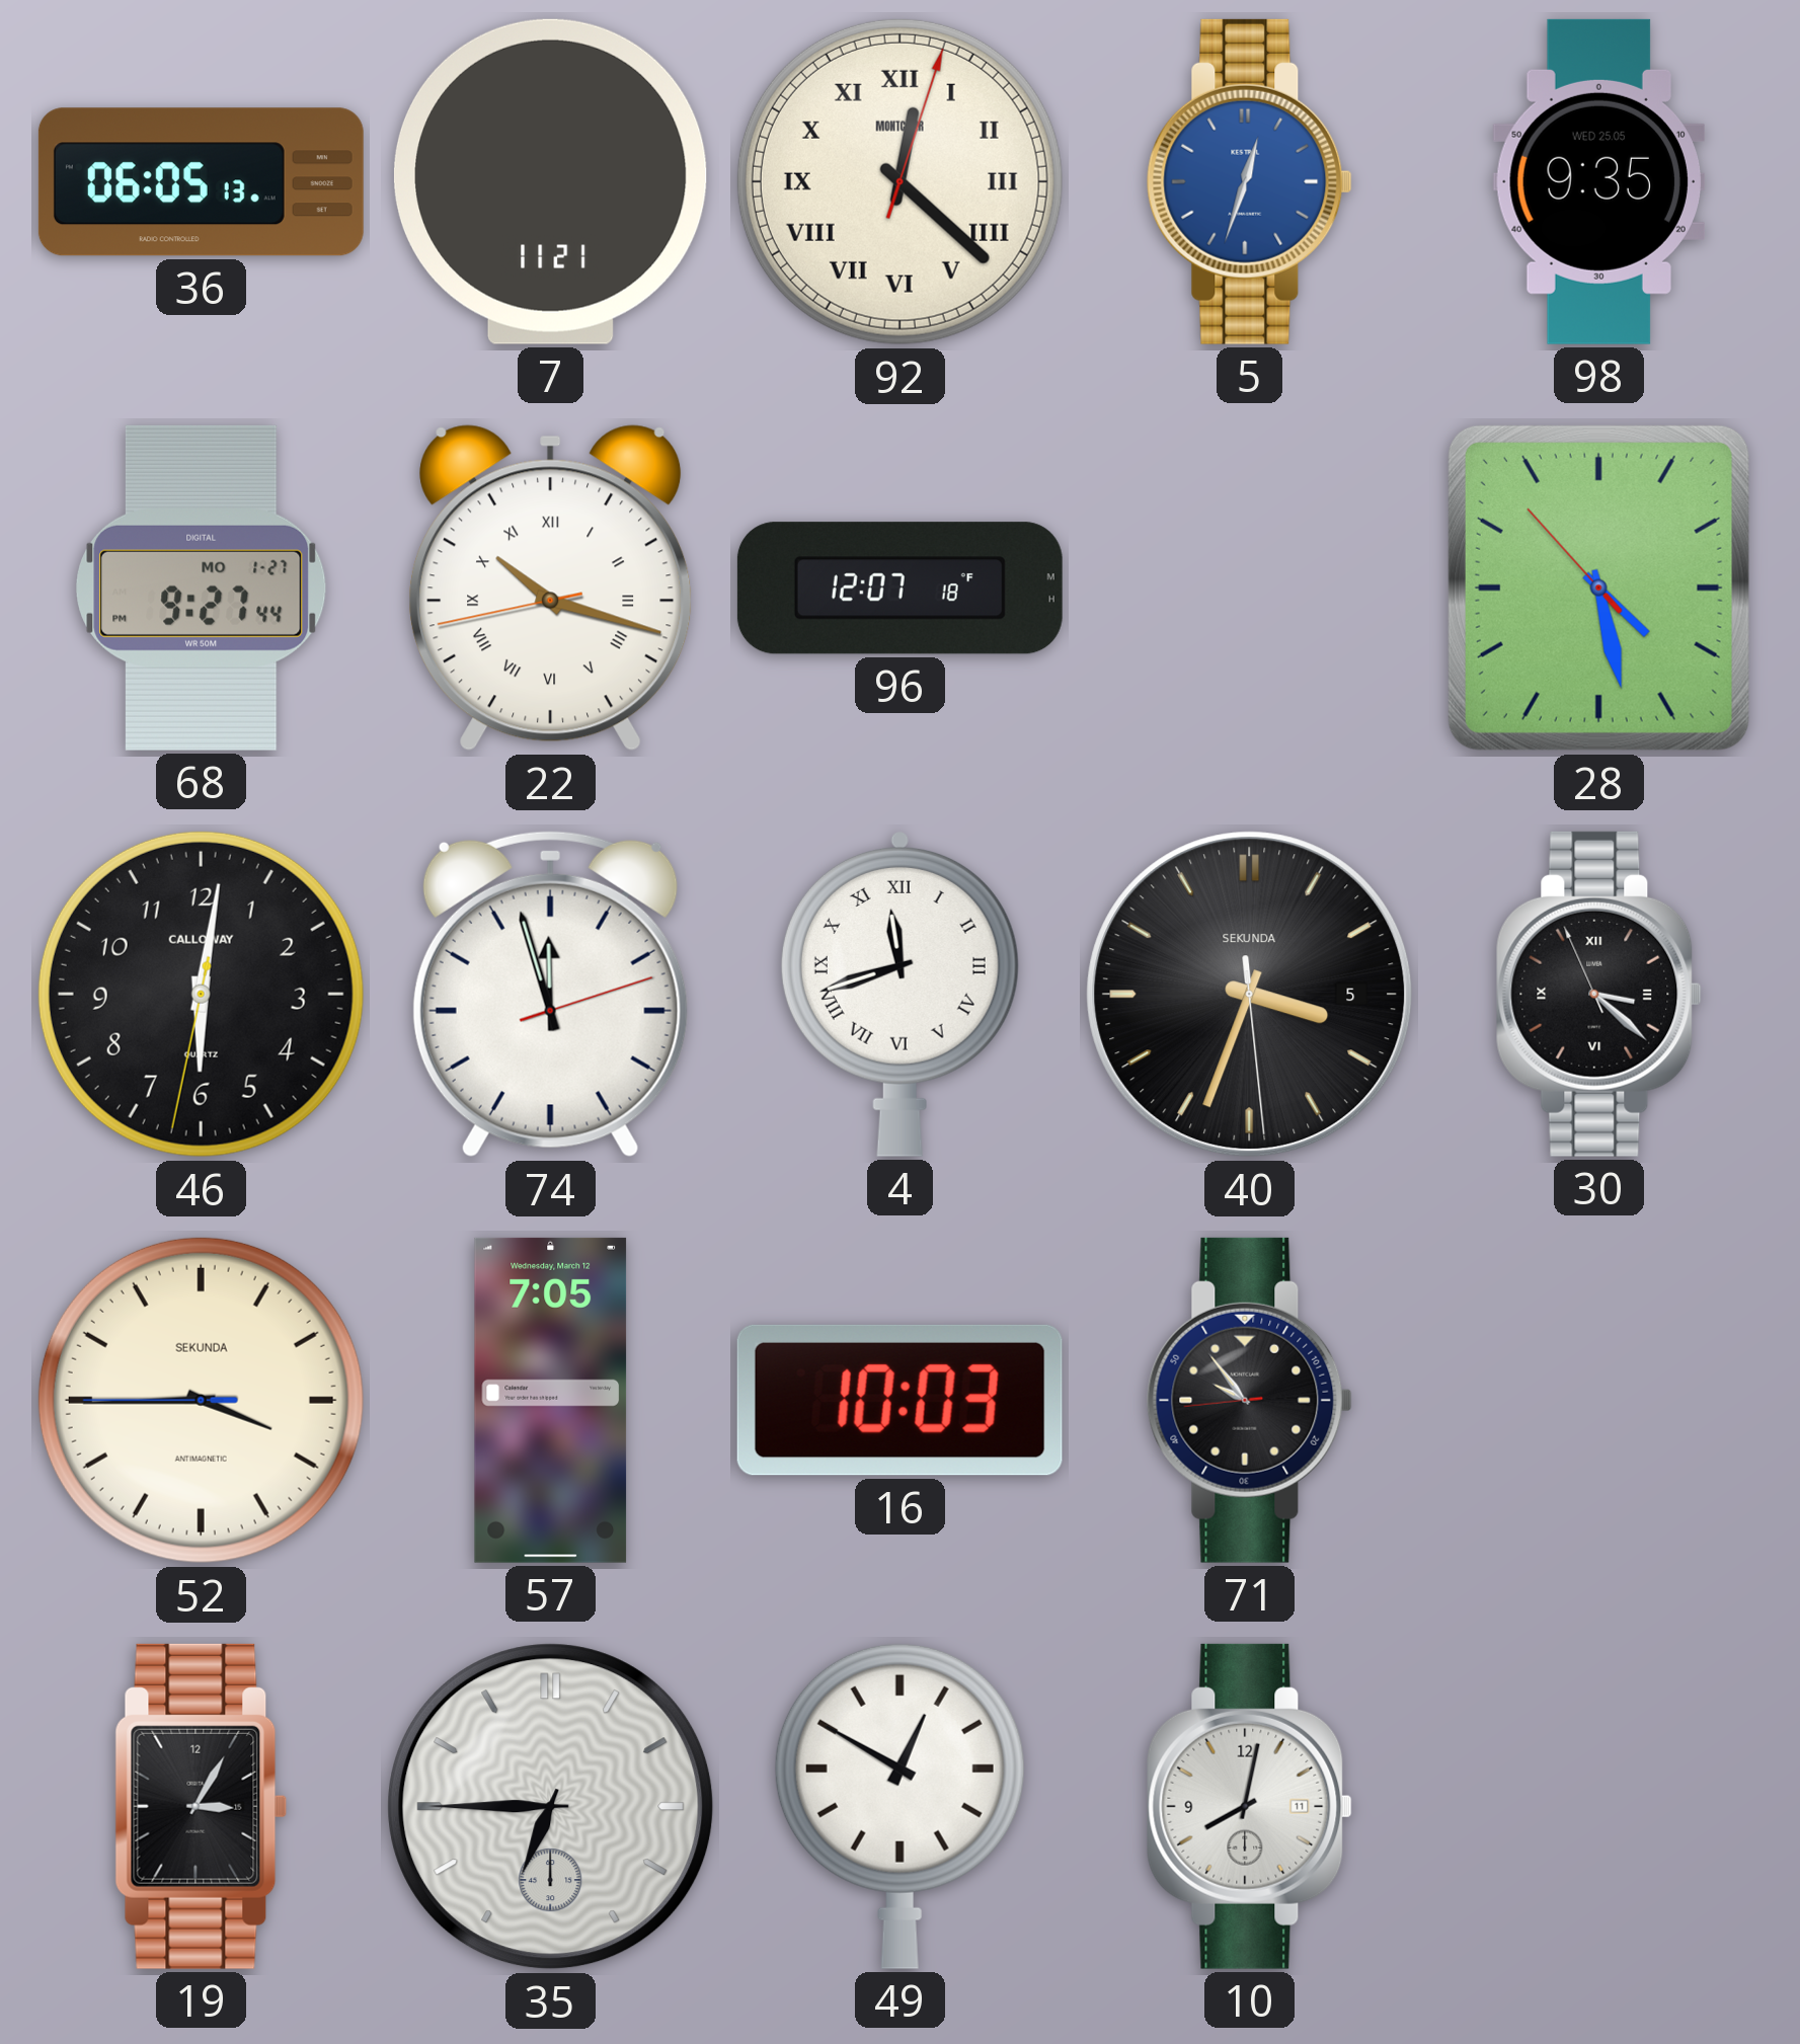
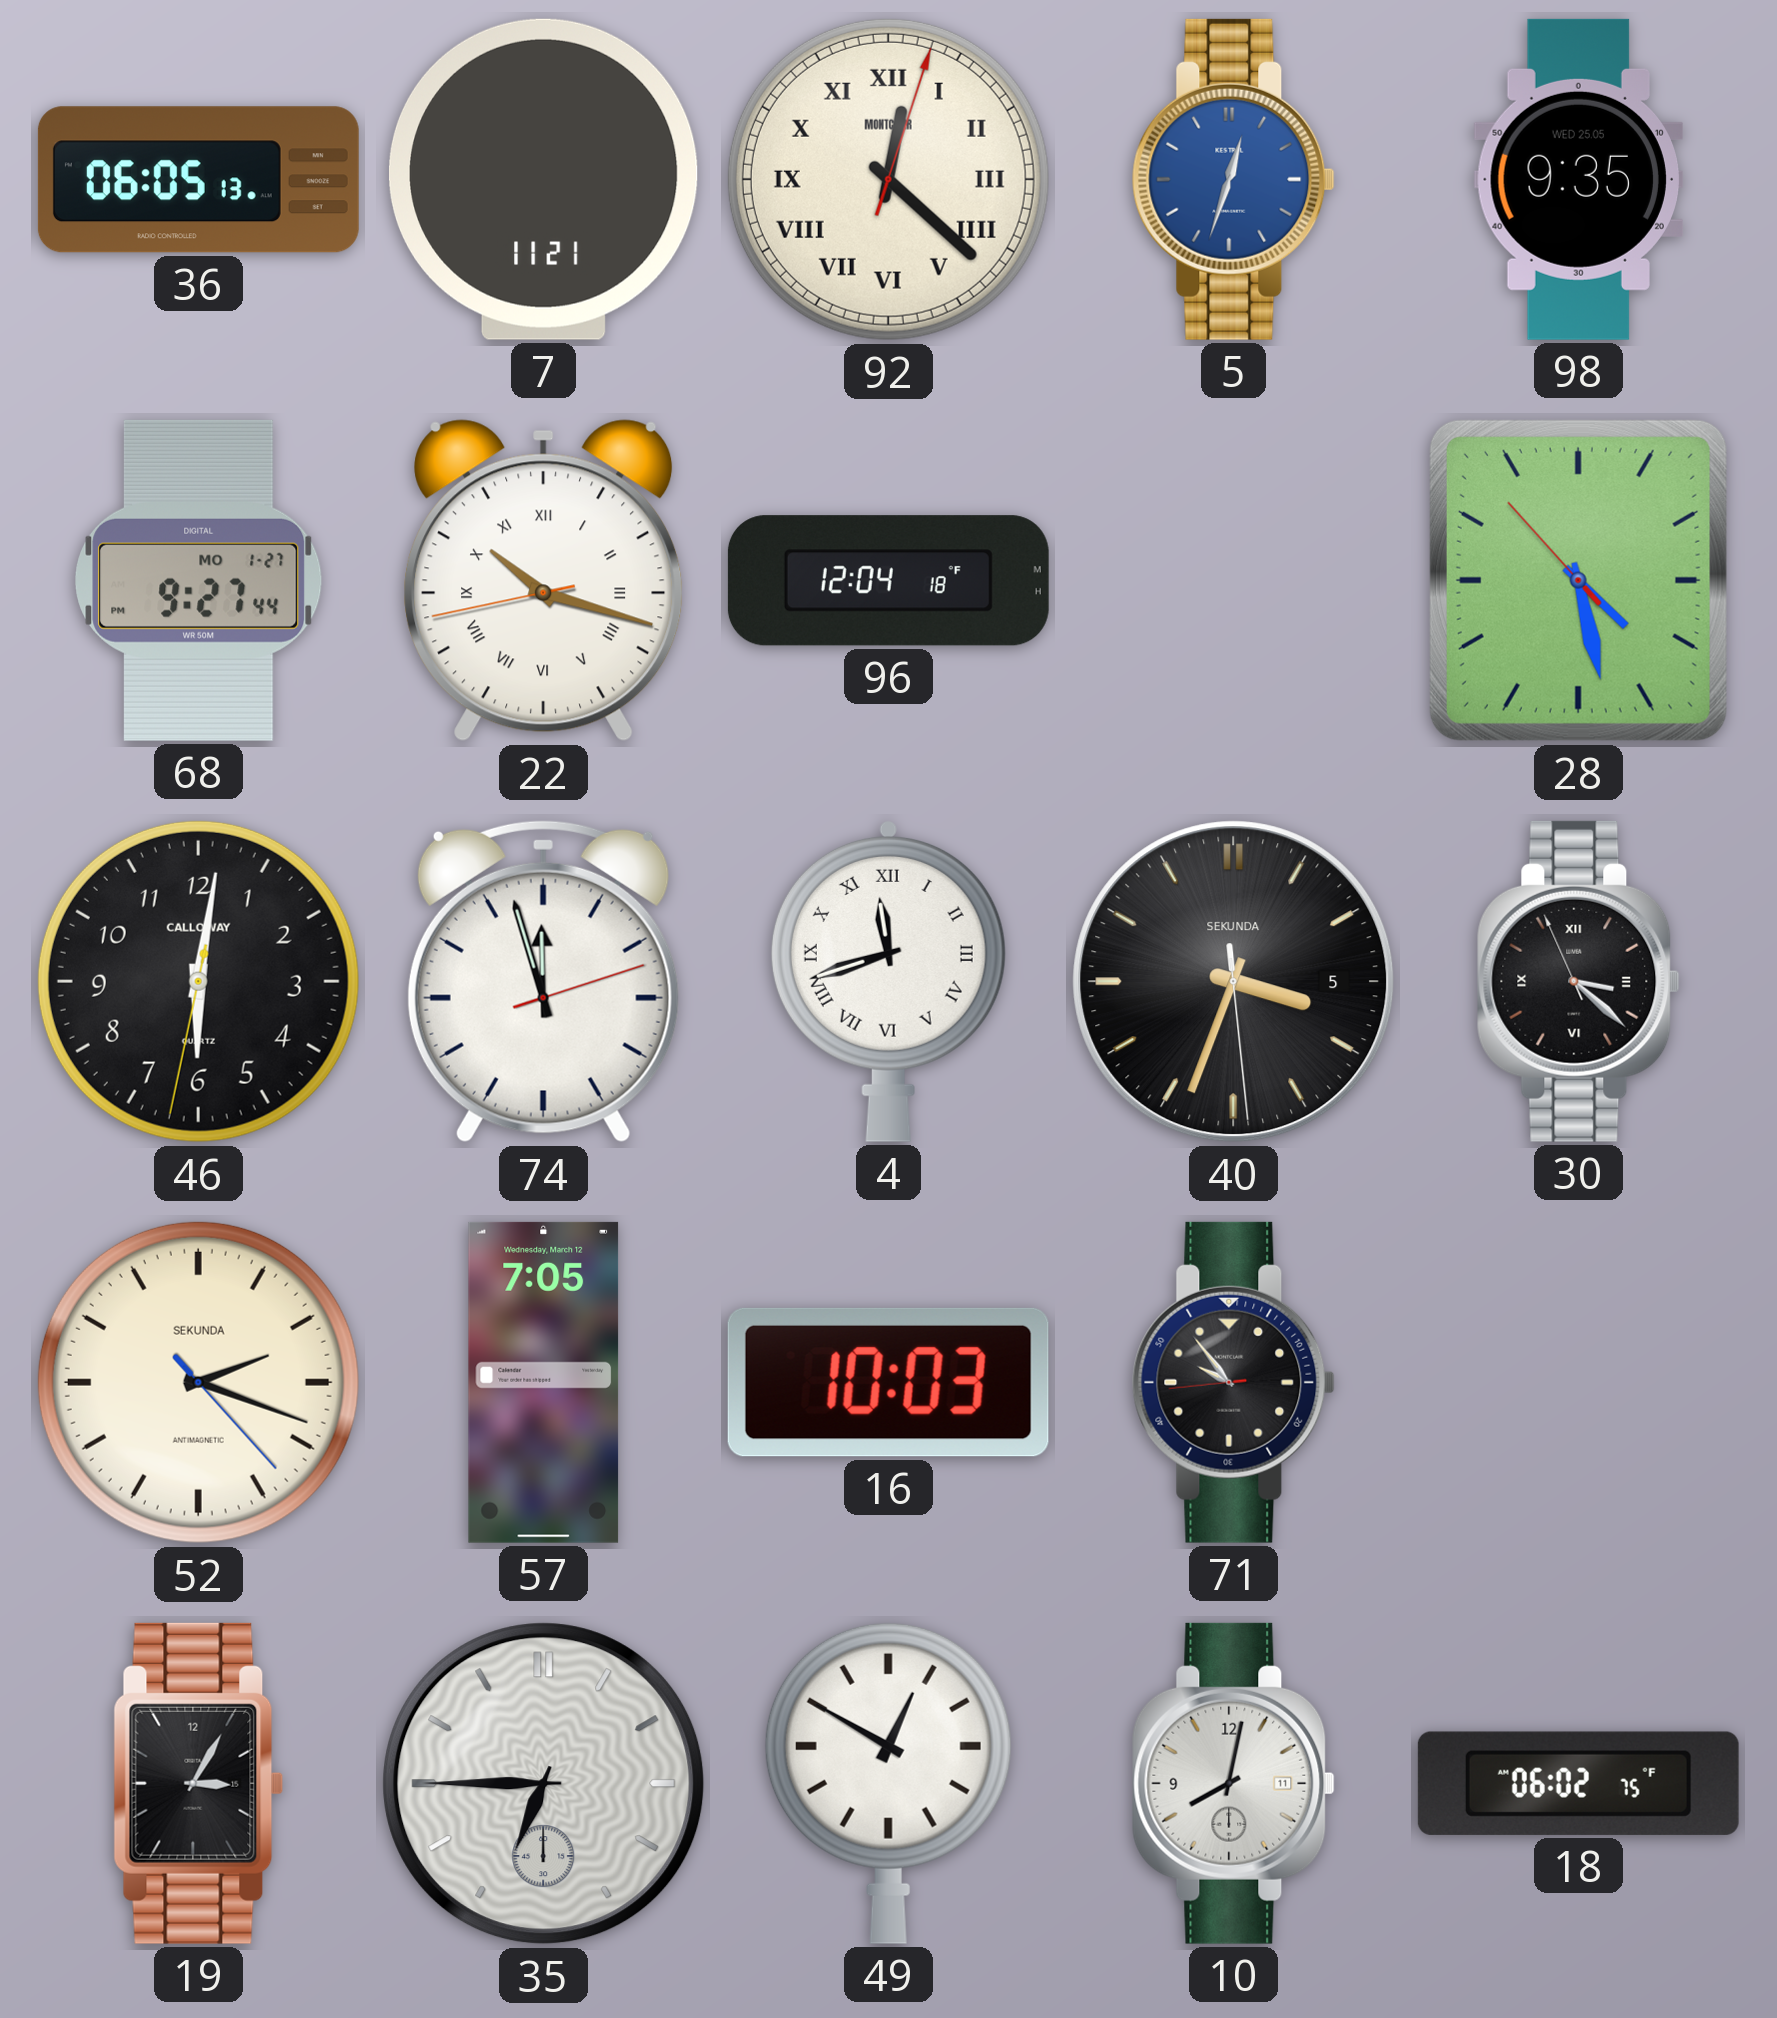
96: 12:07 -> 12:04 (888, 581)
52: 3:44 -> 2:18 (198, 1382)
18: none -> 06:02 (1578, 1783)
